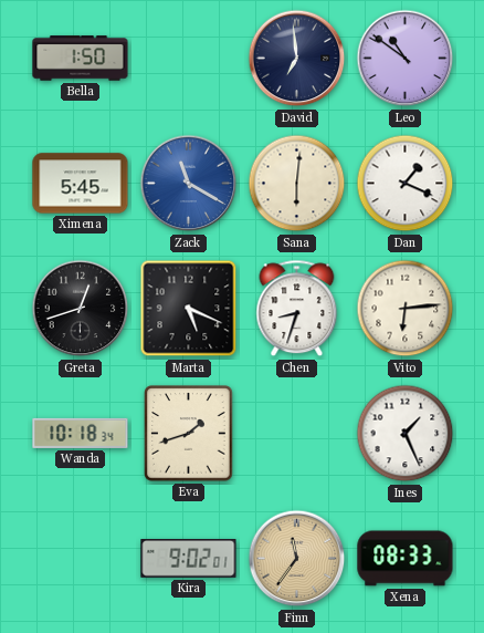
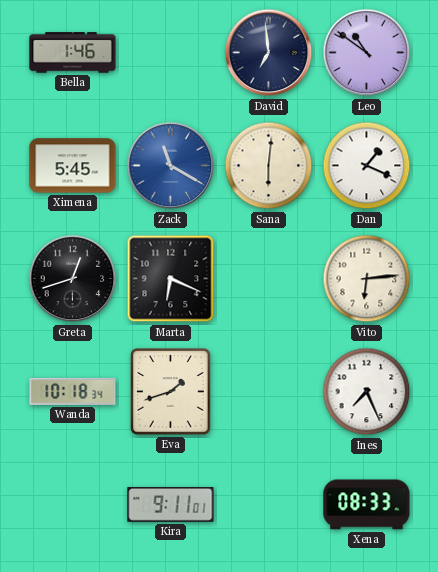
Bella: 1:50 -> 1:46 (73, 53)
Marta: 5:19 -> 6:19 (171, 279)
Chen: 8:33 -> none (297, 309)
Ines: 1:26 -> 7:26 (367, 392)
Kira: 9:02 -> 9:11 (171, 505)
Finn: 11:36 -> none (297, 559)
